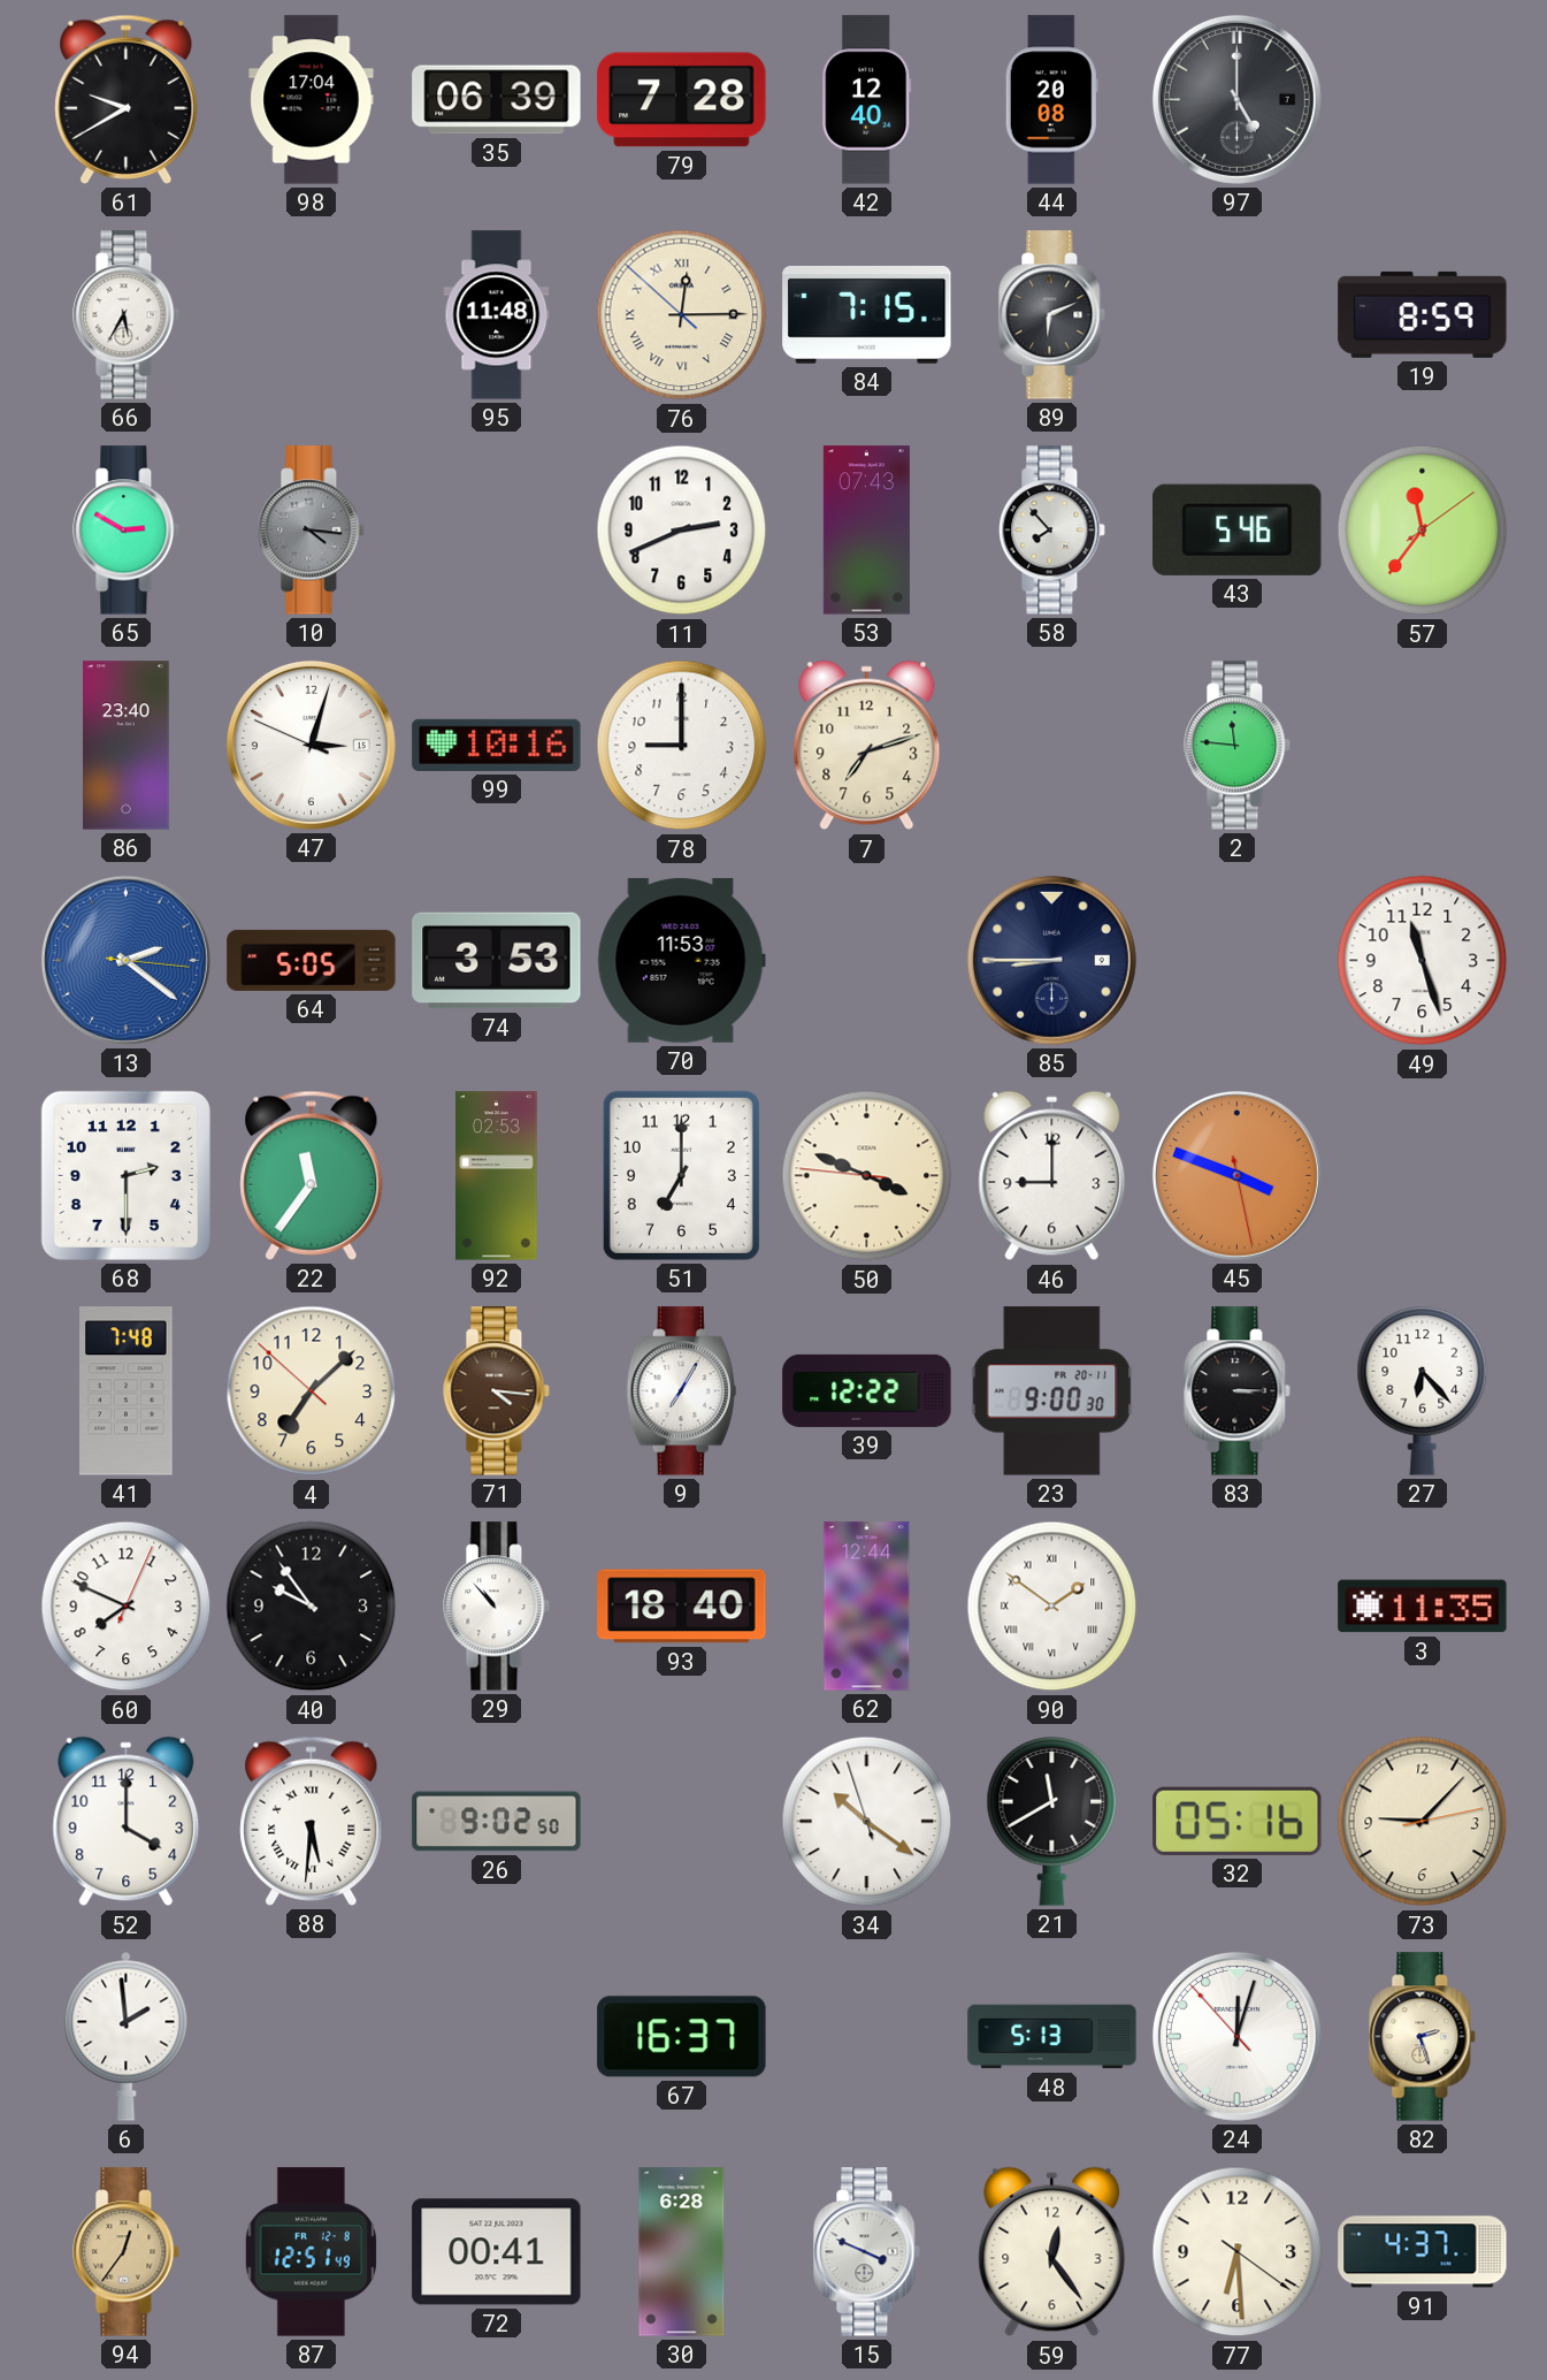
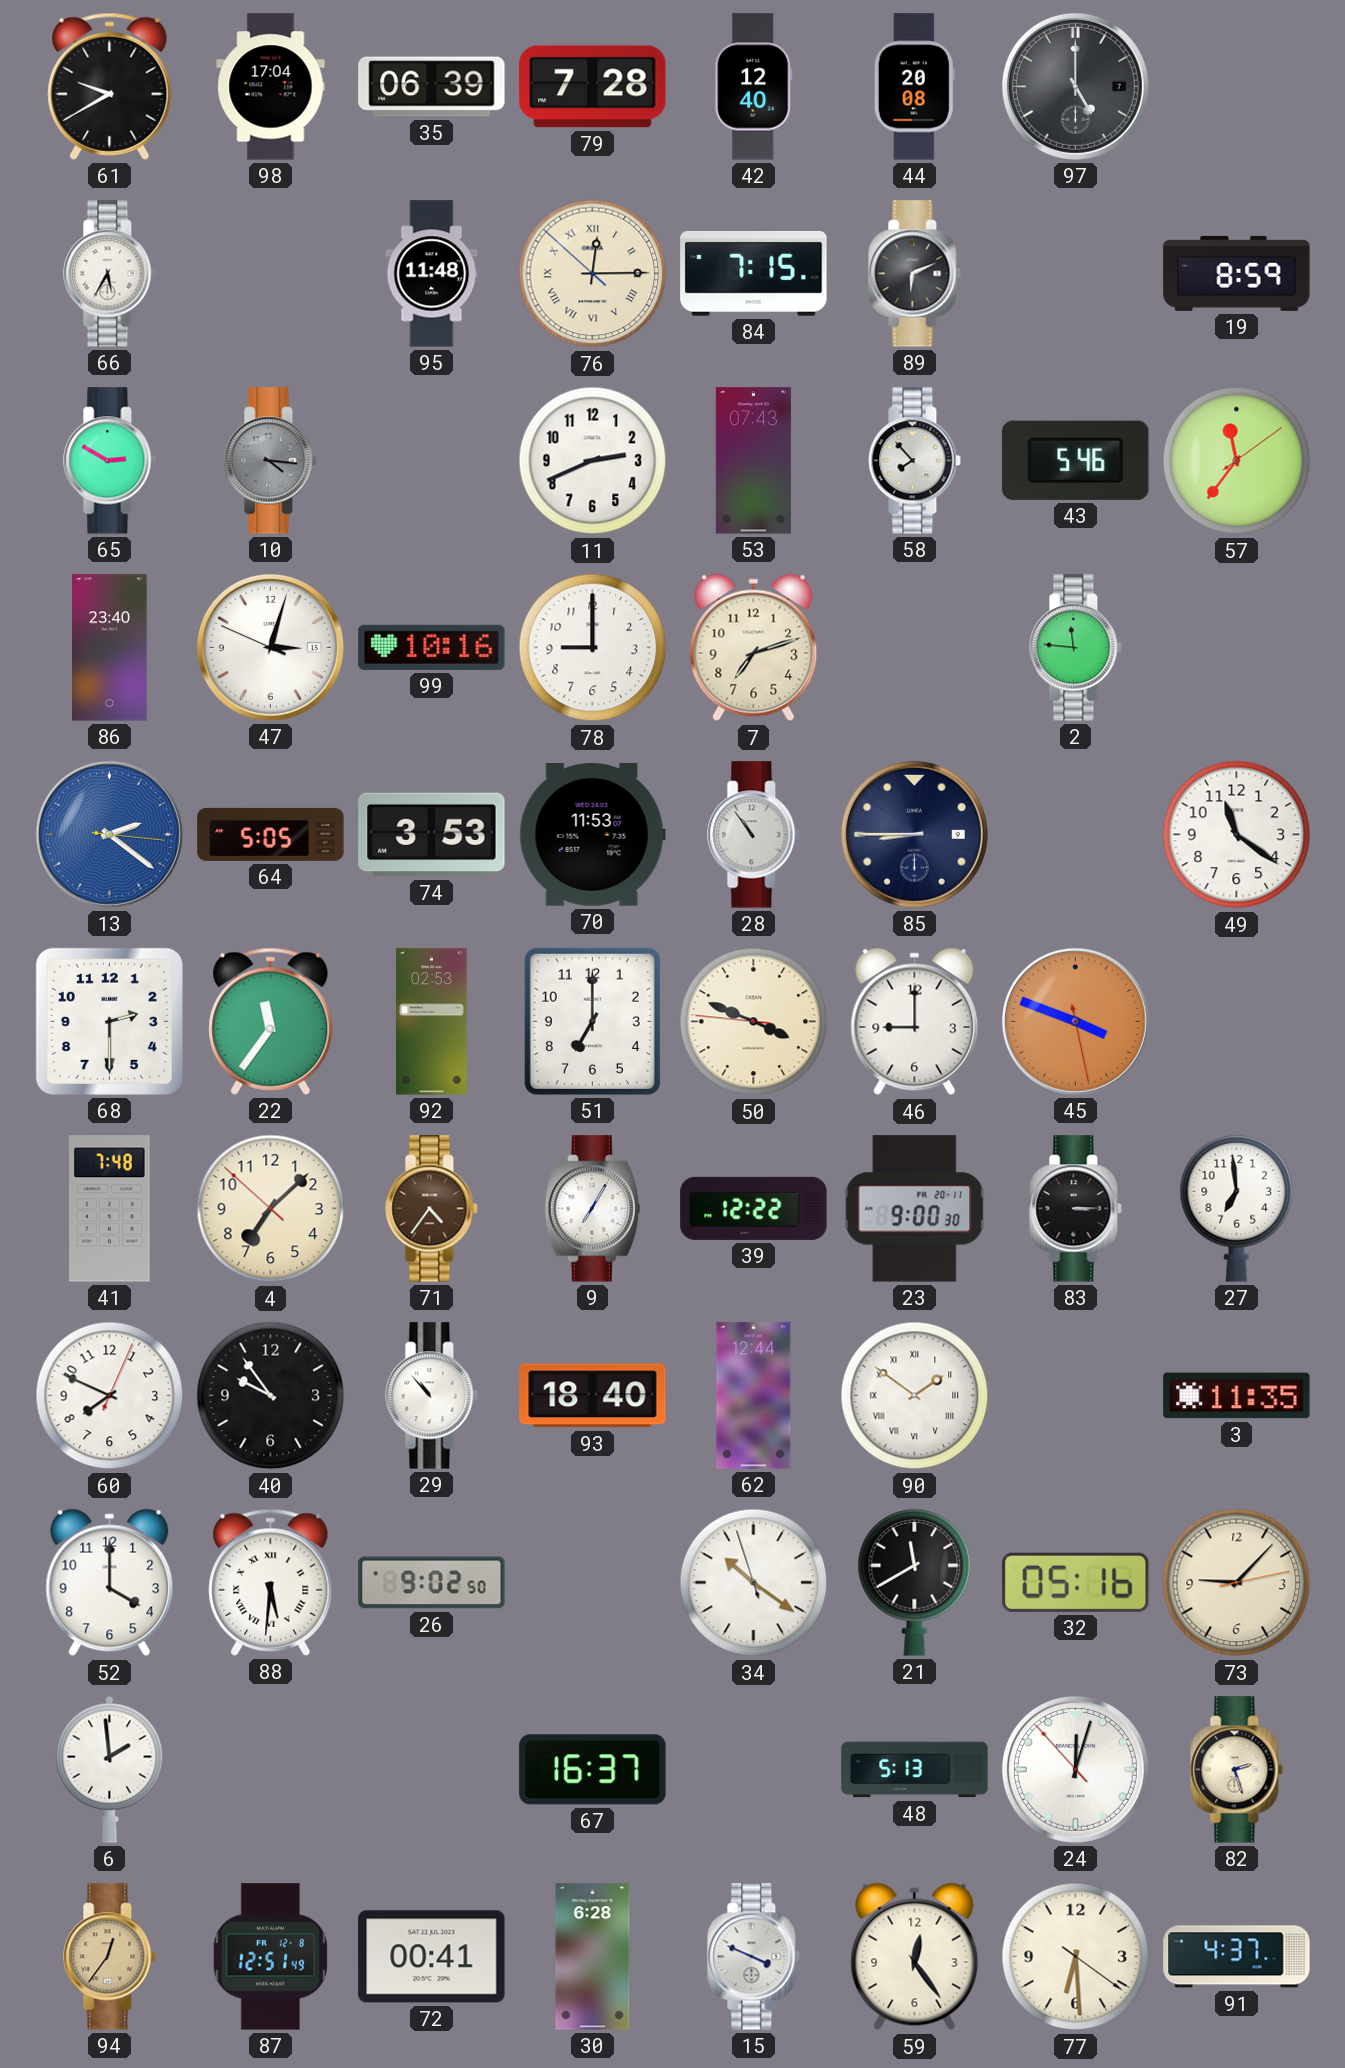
28: none -> 10:54 (754, 835)
49: 11:27 -> 11:21 (1237, 835)
71: 4:16 -> 4:36 (432, 1209)
27: 6:23 -> 6:59 (1237, 1209)
